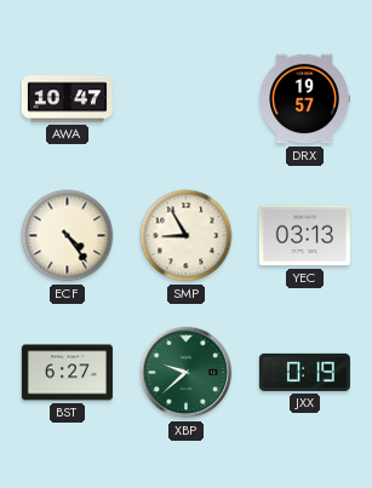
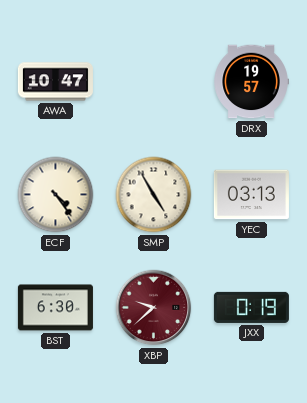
SMP: 8:55 -> 4:55 (154, 195)
BST: 6:27 -> 6:30 (55, 308)
XBP dial: green -> burgundy (154, 308)
